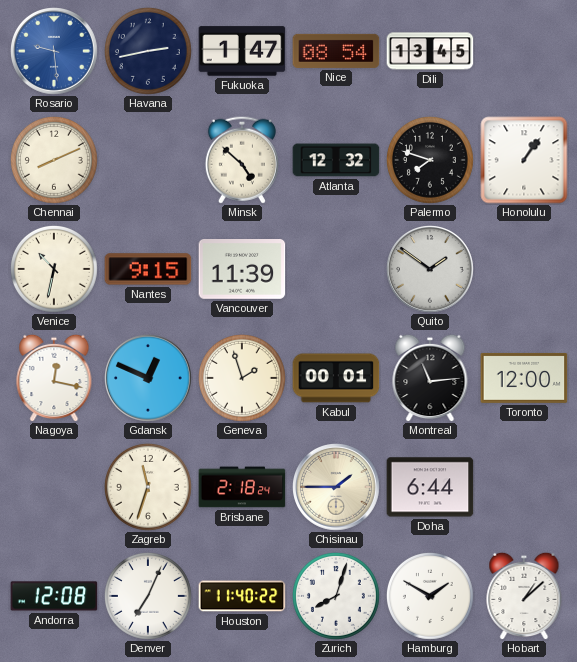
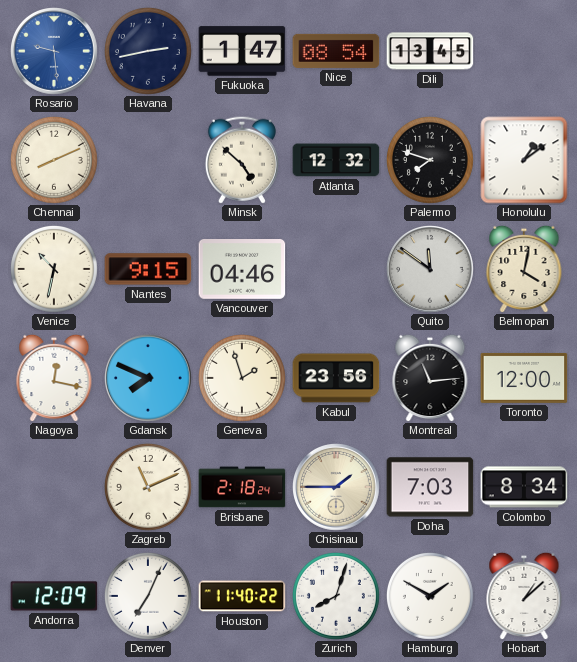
Honolulu: 1:06 -> 1:09 (524, 160)
Vancouver: 11:39 -> 04:46 (242, 270)
Quito: 1:51 -> 11:51 (431, 270)
Belmopan: none -> 4:02 (524, 269)
Gdansk: 12:49 -> 7:49 (149, 379)
Kabul: 00:01 -> 23:56 (336, 378)
Zagreb: 11:33 -> 11:11 (148, 487)
Doha: 6:44 -> 7:03 (430, 487)
Colombo: none -> 8:34 (524, 487)
Andorra: 12:08 -> 12:09 (54, 596)
